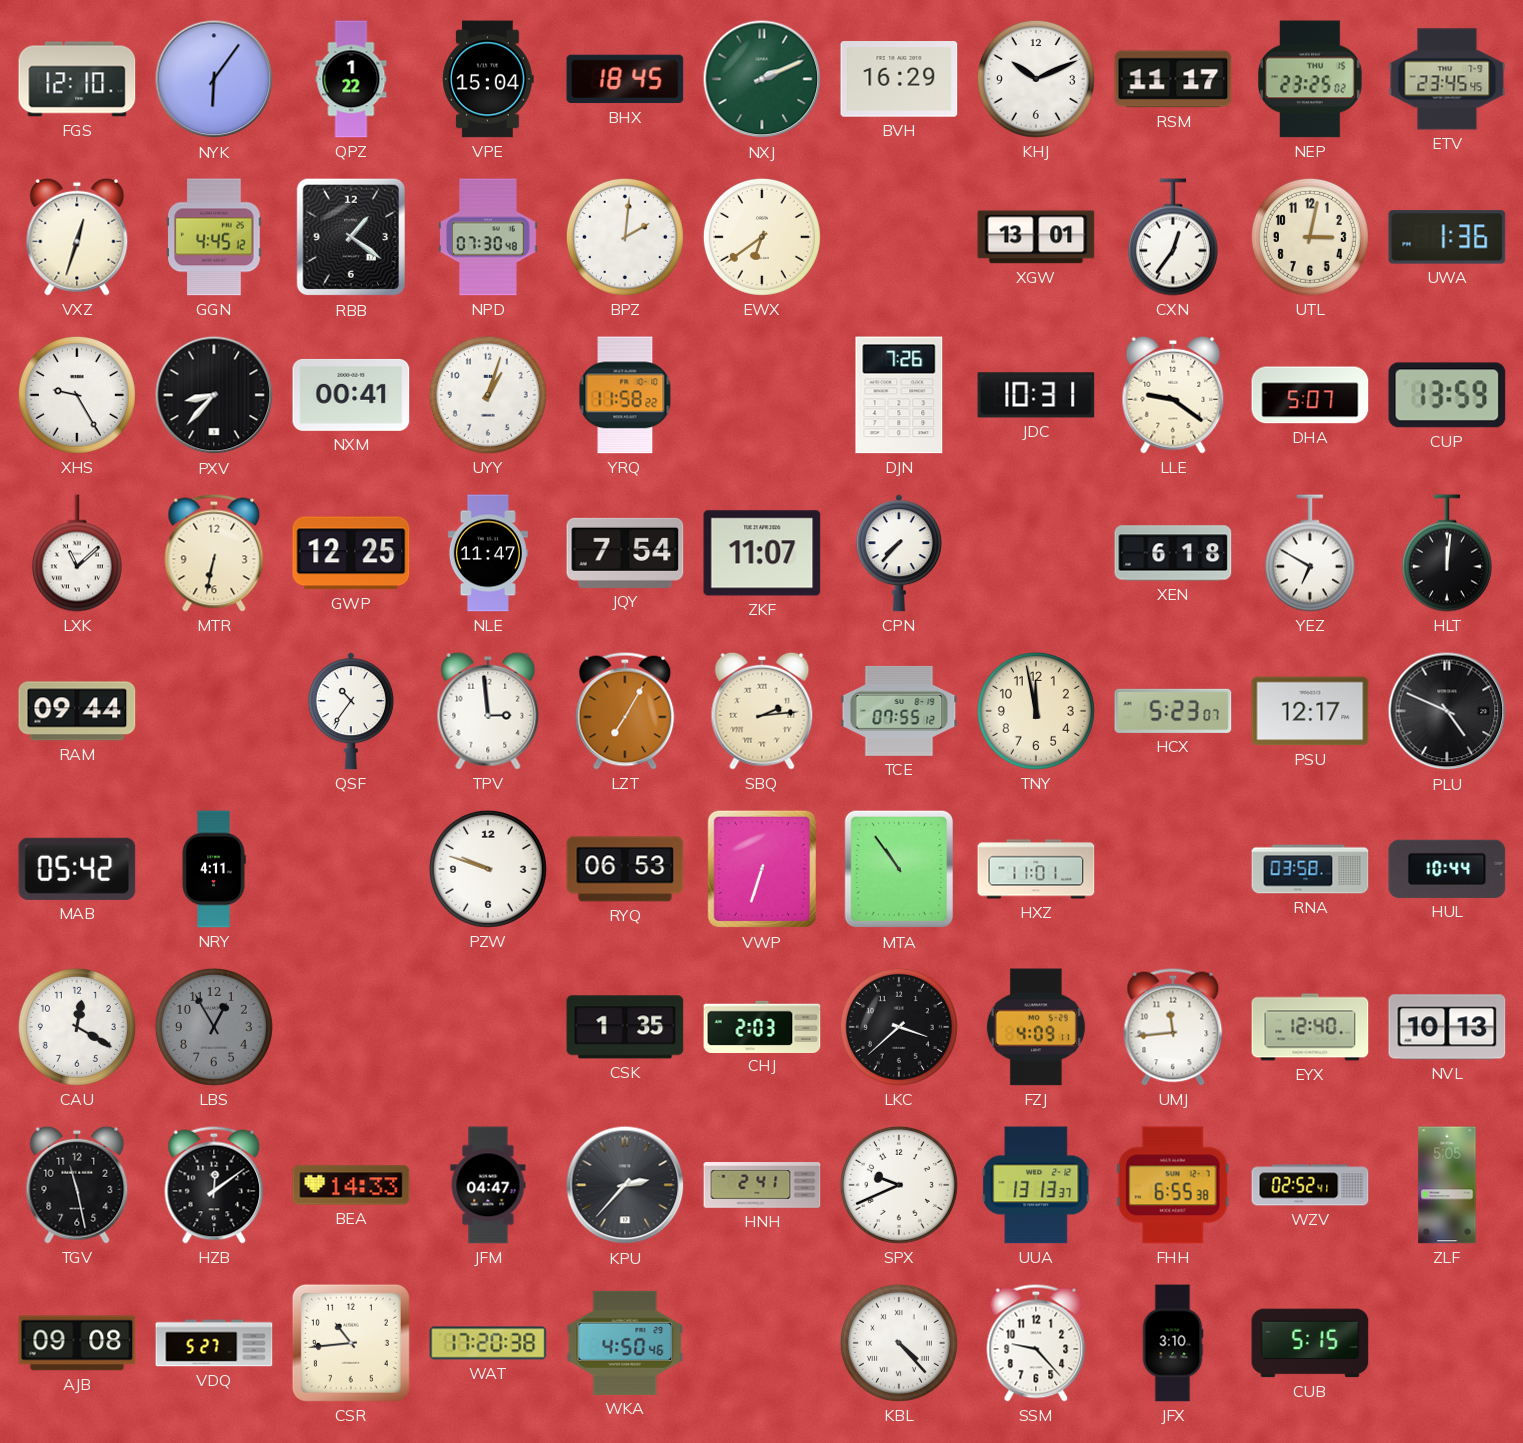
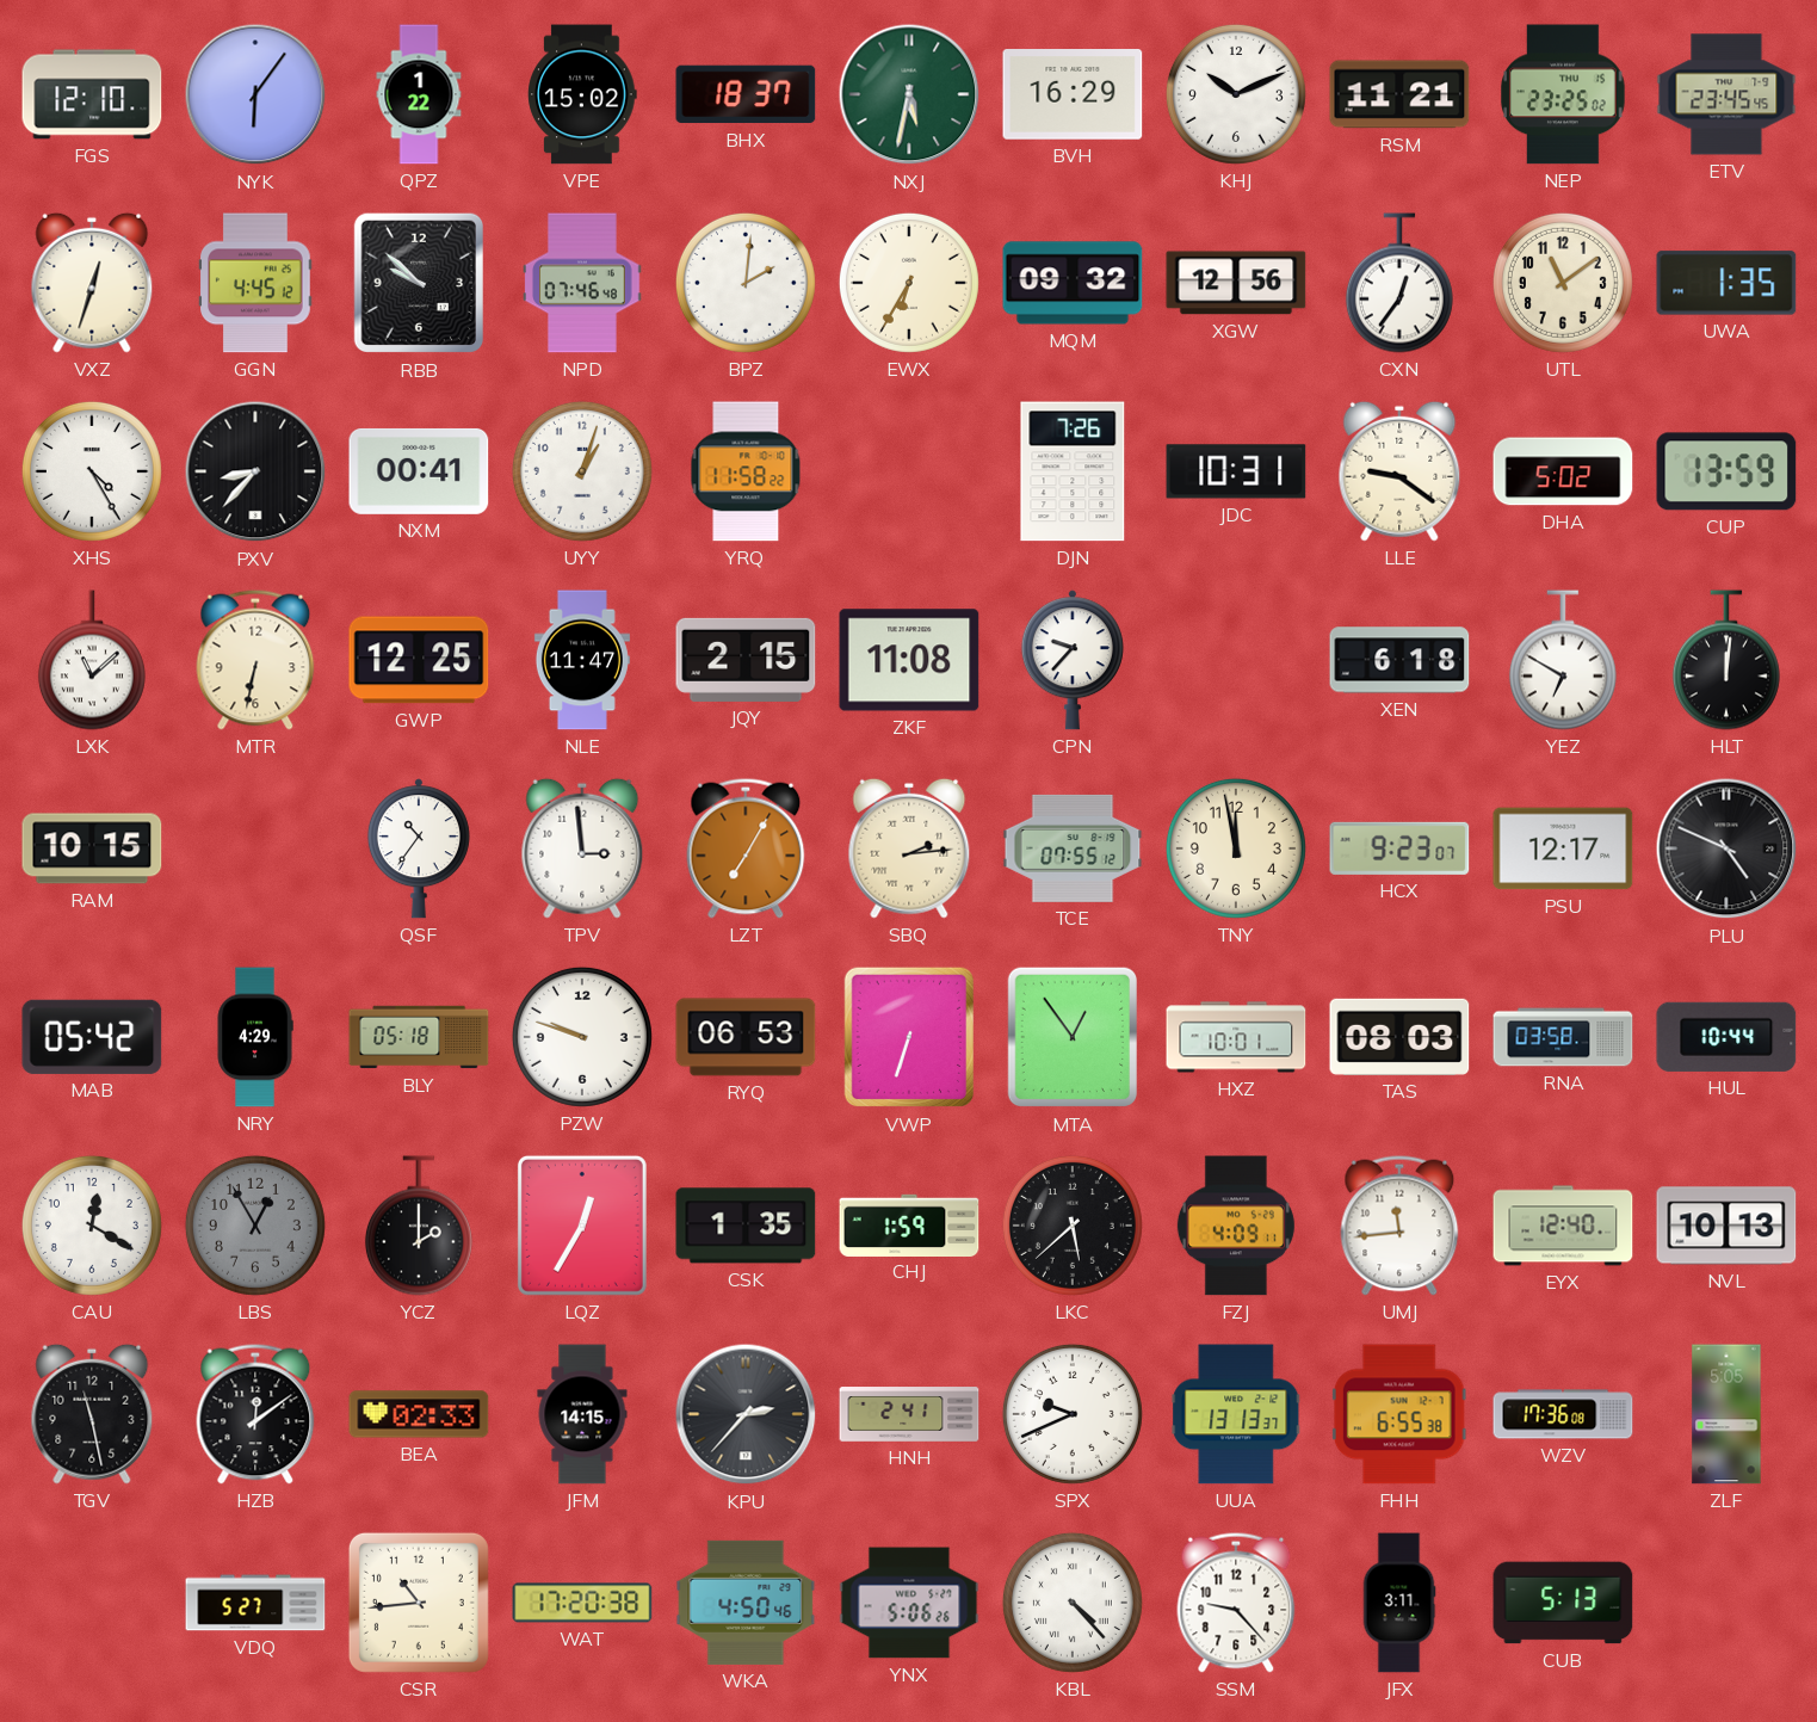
VPE: 15:04 -> 15:02 (582, 94)
BHX: 18:45 -> 18:37 (746, 94)
NXJ: 2:11 -> 5:32 (909, 94)
RSM: 11:17 -> 11:21 (1399, 94)
RBB: 1:21 -> 9:52 (418, 283)
NPD: 07:30 -> 07:46 (582, 283)
EWX: 6:39 -> 6:35 (909, 283)
MQM: none -> 09:32 (1073, 283)
XGW: 13:01 -> 12:56 (1236, 283)
UTL: 3:02 -> 11:09 (1563, 283)
UWA: 1:36 -> 1:35 (1726, 283)
XHS: 9:25 -> 4:25 (92, 471)
DHA: 5:07 -> 5:02 (1563, 471)
JQY: 7:54 -> 2:15 (746, 660)
ZKF: 11:07 -> 11:08 (909, 660)
CPN: 7:37 -> 9:37 (1073, 660)
RAM: 09:44 -> 10:15 (92, 848)
HCX: 5:23 -> 9:23 (1399, 848)
NRY: 4:11 -> 4:29 (255, 1037)
BLY: none -> 05:18 (419, 1037)
MTA: 10:54 -> 12:54 (1071, 1037)
HXZ: 11:01 -> 10:01 (1236, 1037)
TAS: none -> 08:03 (1399, 1037)
YCZ: none -> 2:00 (419, 1226)
LQZ: none -> 12:35 (582, 1226)
CHJ: 2:03 -> 1:59 (909, 1224)
LKC: 3:38 -> 5:38 (1073, 1226)
BEA: 14:33 -> 02:33 (419, 1414)
JFM: 04:47 -> 14:15 (582, 1414)
WZV: 02:52 -> 17:36 (1563, 1414)
AJB: 09:08 -> none (77, 1343)
YNX: none -> 5:06 (909, 1603)
JFX: 3:10 -> 3:11 (1399, 1603)
CUB: 5:15 -> 5:13 (1563, 1603)
